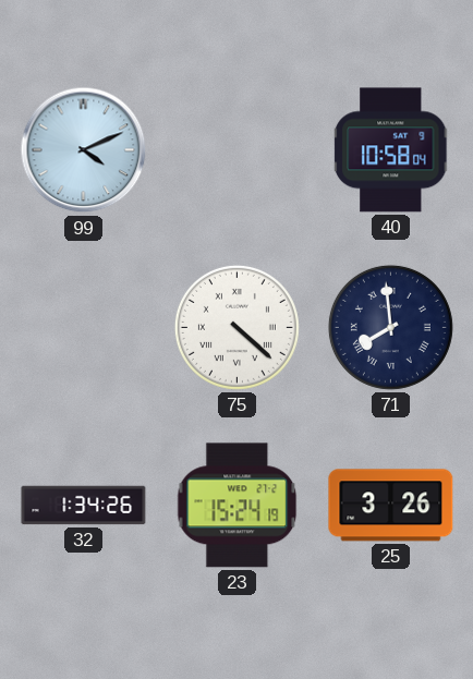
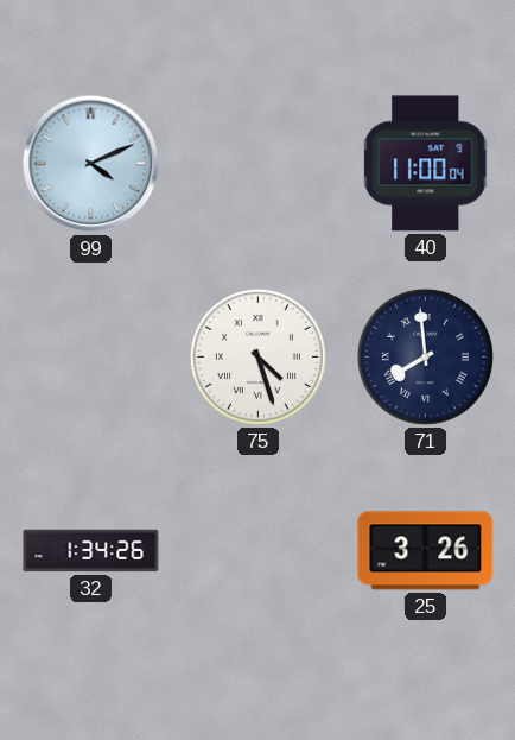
40: 10:58 -> 11:00 (426, 164)
75: 4:22 -> 4:27 (257, 356)
23: 15:24 -> none (238, 506)
